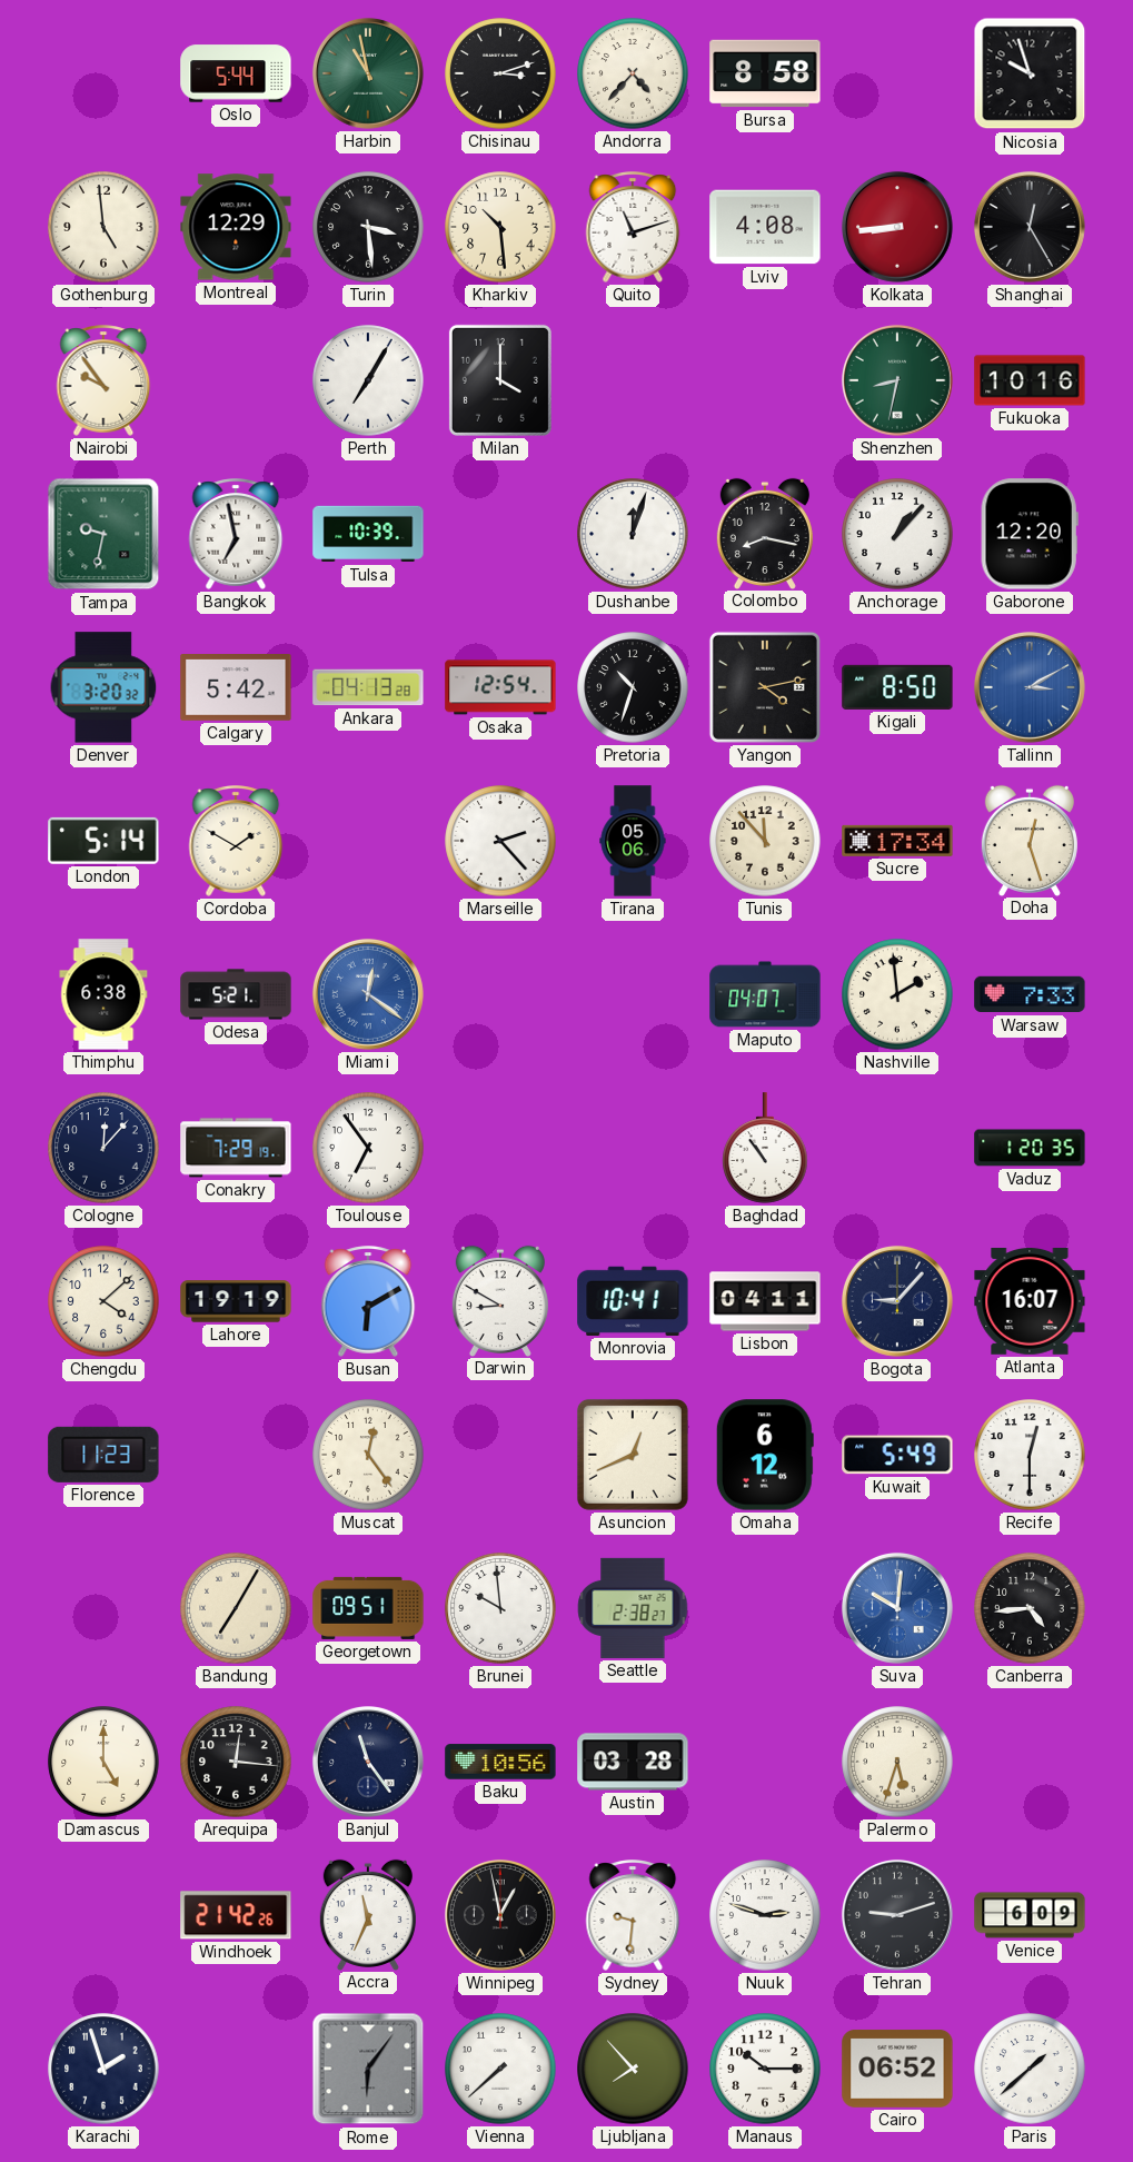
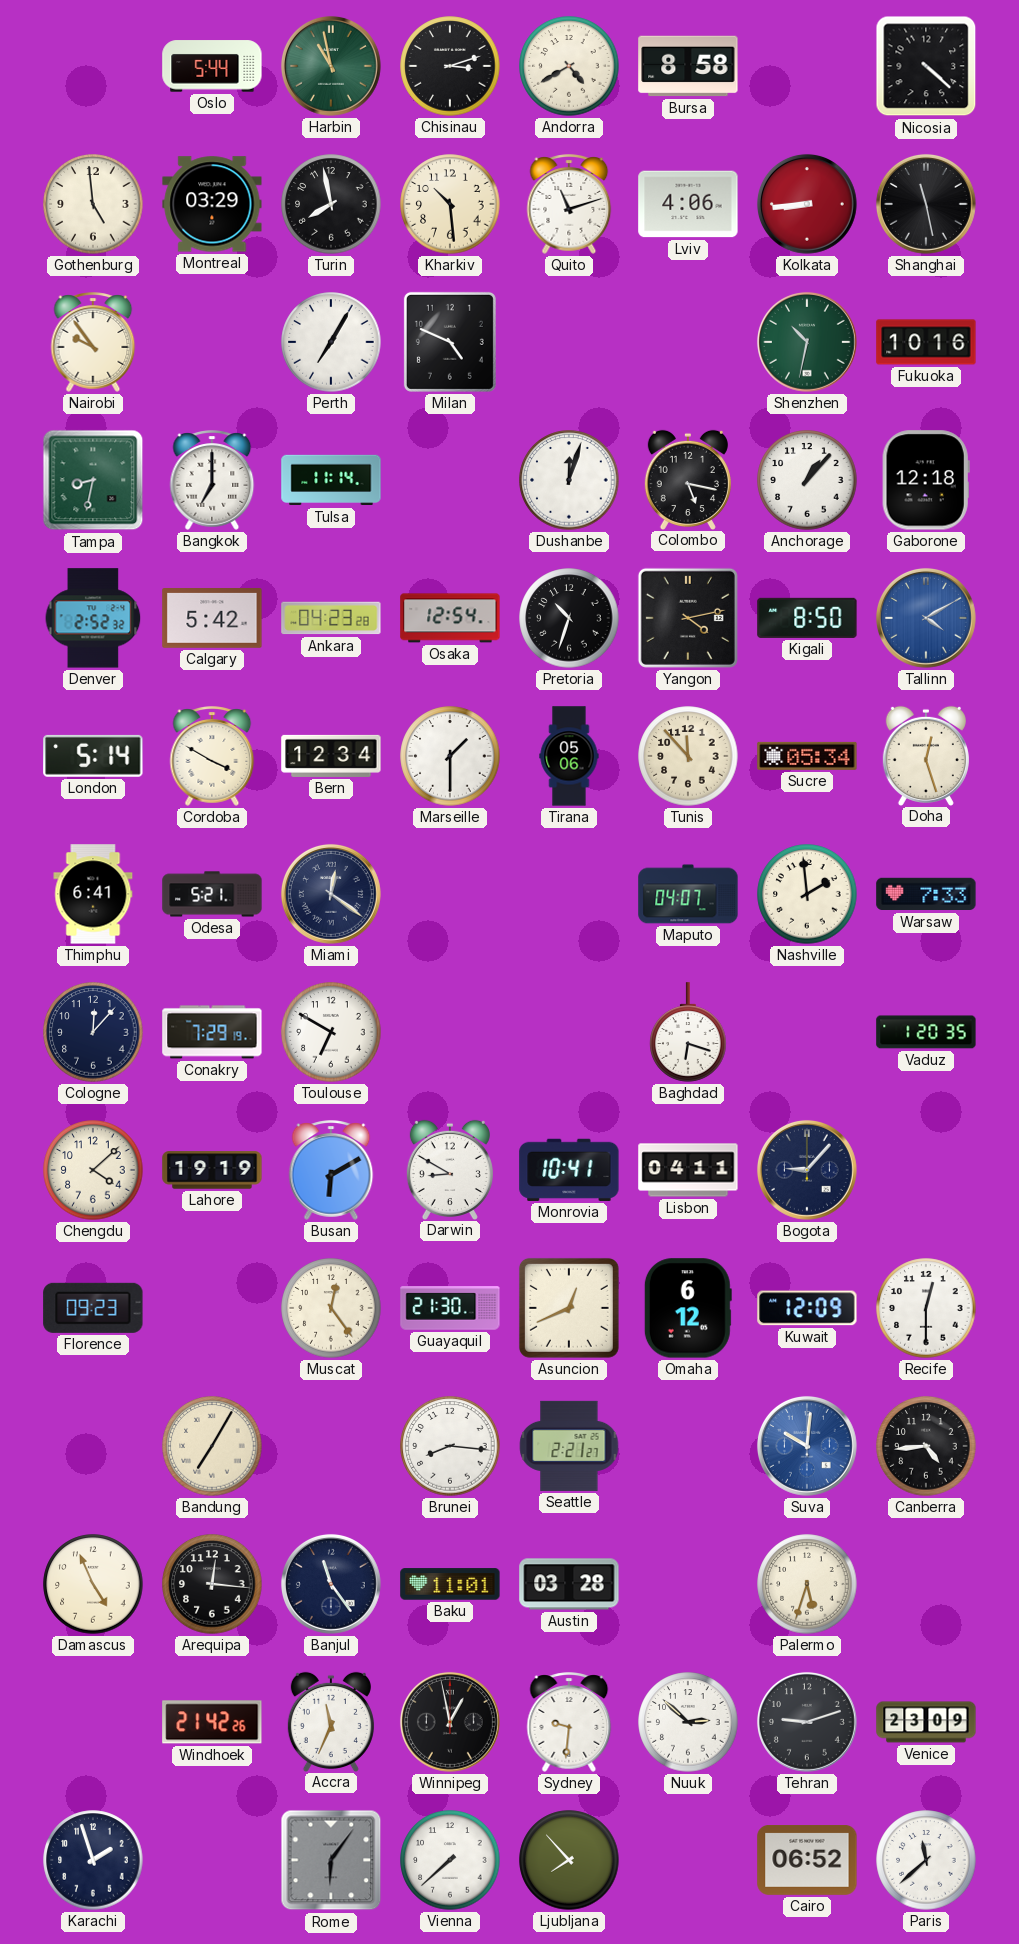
Andorra: 4:37 -> 4:40 (569, 66)
Nicosia: 9:57 -> 4:22 (926, 66)
Montreal: 12:29 -> 03:29 (212, 204)
Turin: 3:29 -> 7:58 (331, 204)
Lviv: 4:08 -> 4:06 (688, 204)
Shanghai: 12:25 -> 11:28 (926, 204)
Milan: 4:00 -> 4:49 (450, 342)
Shenzhen: 8:32 -> 10:32 (807, 342)
Tampa: 9:32 -> 8:32 (93, 480)
Bangkok: 6:58 -> 7:00 (212, 480)
Tulsa: 10:39 -> 11:14 (331, 480)
Colombo: 8:17 -> 5:17 (688, 479)
Gaborone: 12:20 -> 12:18 (926, 480)
Denver: 3:20 -> 2:52 (93, 618)
Ankara: 04:13 -> 04:23 (331, 618)
Tallinn: 3:10 -> 4:10 (926, 618)
Cordoba: 1:50 -> 3:50 (212, 756)
Bern: none -> 12:34 (331, 756)
Marseille: 2:23 -> 1:30 (450, 756)
Sucre: 17:34 -> 05:34 (807, 756)
Thimphu: 6:38 -> 6:41 (93, 894)
Miami dial: blue -> navy (331, 894)
Toulouse: 6:54 -> 6:50 (331, 1032)
Baghdad: 10:54 -> 6:18 (688, 1032)
Atlanta: 16:07 -> none (1030, 1302)
Florence: 11:23 -> 09:23 (93, 1308)
Guayaquil: none -> 21:30 (450, 1308)
Kuwait: 5:49 -> 12:09 (807, 1308)
Georgetown: 09:51 -> none (368, 1608)
Brunei: 9:59 -> 8:16 (450, 1446)
Seattle: 2:38 -> 2:21 (569, 1446)
Damascus: 5:00 -> 4:56 (93, 1584)
Baku: 10:56 -> 11:01 (450, 1584)
Nuuk: 2:48 -> 2:52 (688, 1722)
Venice: 6:09 -> 23:09 (926, 1722)
Manaus: 10:15 -> none (765, 2069)
Paris: 1:38 -> 11:38 (926, 1860)
